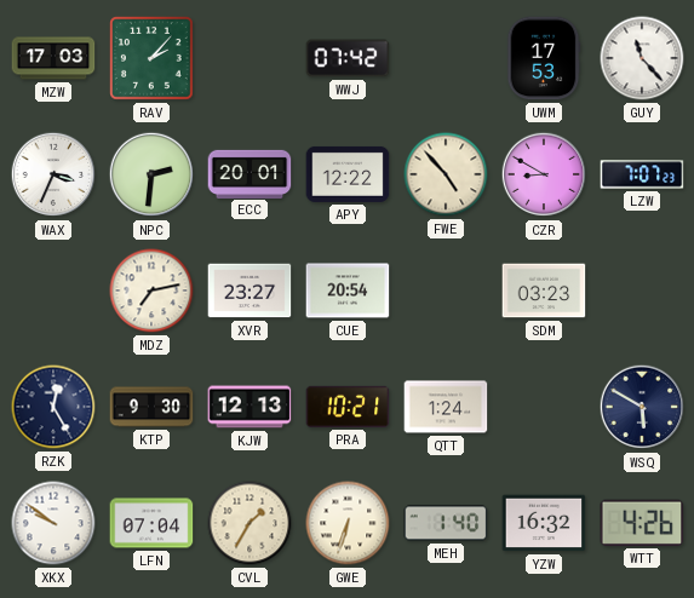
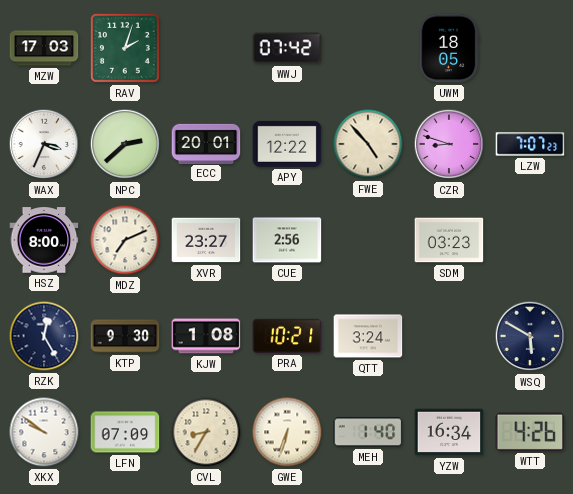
RAV: 2:07 -> 2:03 (126, 49)
UWM: 17:53 -> 18:05 (449, 48)
GUY: 11:23 -> none (642, 58)
NPC: 2:31 -> 2:38 (125, 144)
CZR: 8:50 -> 8:48 (449, 144)
HSZ: none -> 8:00 (44, 240)
MDZ: 7:13 -> 7:11 (125, 240)
CUE: 20:54 -> 2:56 (287, 240)
KJW: 12:13 -> 1:08 (206, 336)
QTT: 1:24 -> 3:24 (368, 336)
LFN: 07:04 -> 07:09 (125, 432)
CVL: 1:35 -> 8:35 (206, 432)
YZW: 16:32 -> 16:34 (449, 432)
